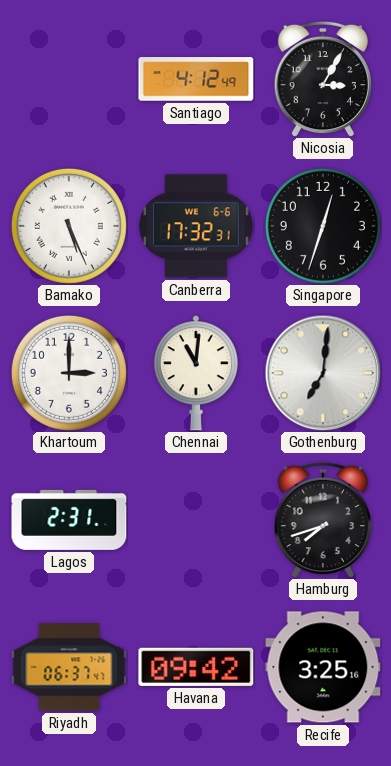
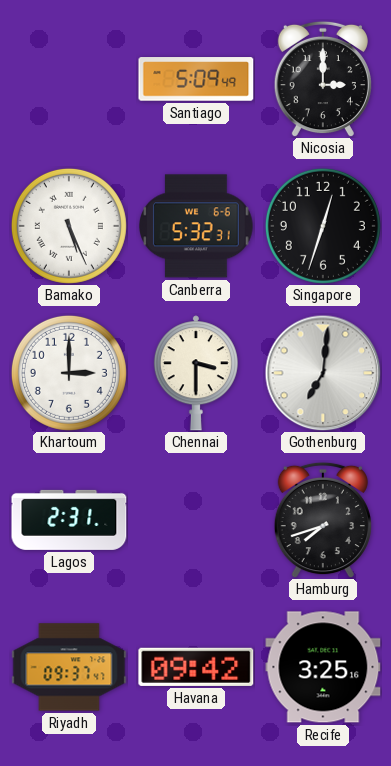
Santiago: 4:12 -> 5:09 (196, 79)
Nicosia: 3:05 -> 3:00 (323, 79)
Canberra: 17:32 -> 5:32 (197, 226)
Chennai: 11:01 -> 3:30 (196, 373)
Riyadh: 06:37 -> 09:37 (69, 667)
